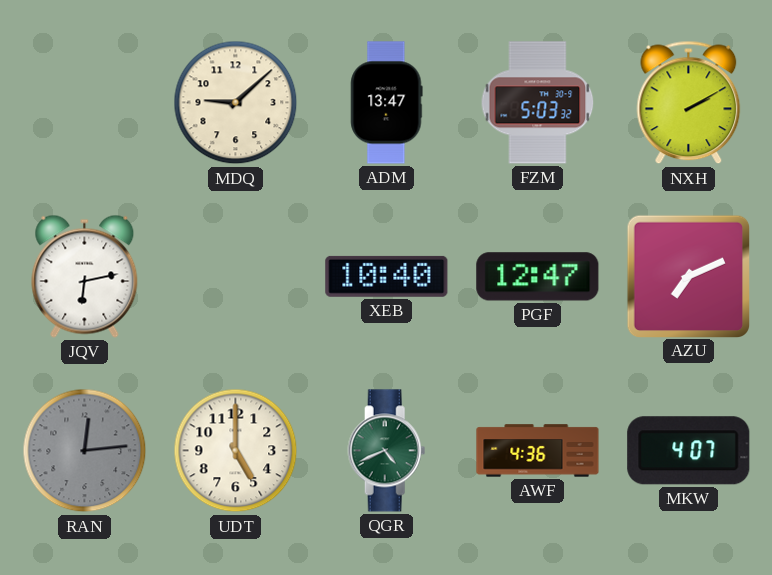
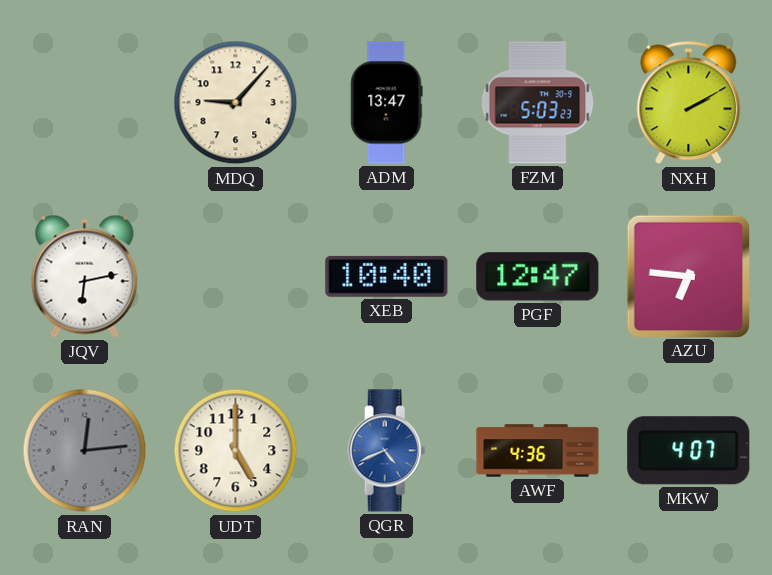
MDQ: 9:08 -> 9:07 (236, 103)
FZM: 5:03:32 -> 5:03:23 (538, 103)
AZU: 7:11 -> 6:46 (688, 276)
QGR dial: green -> blue (387, 451)
